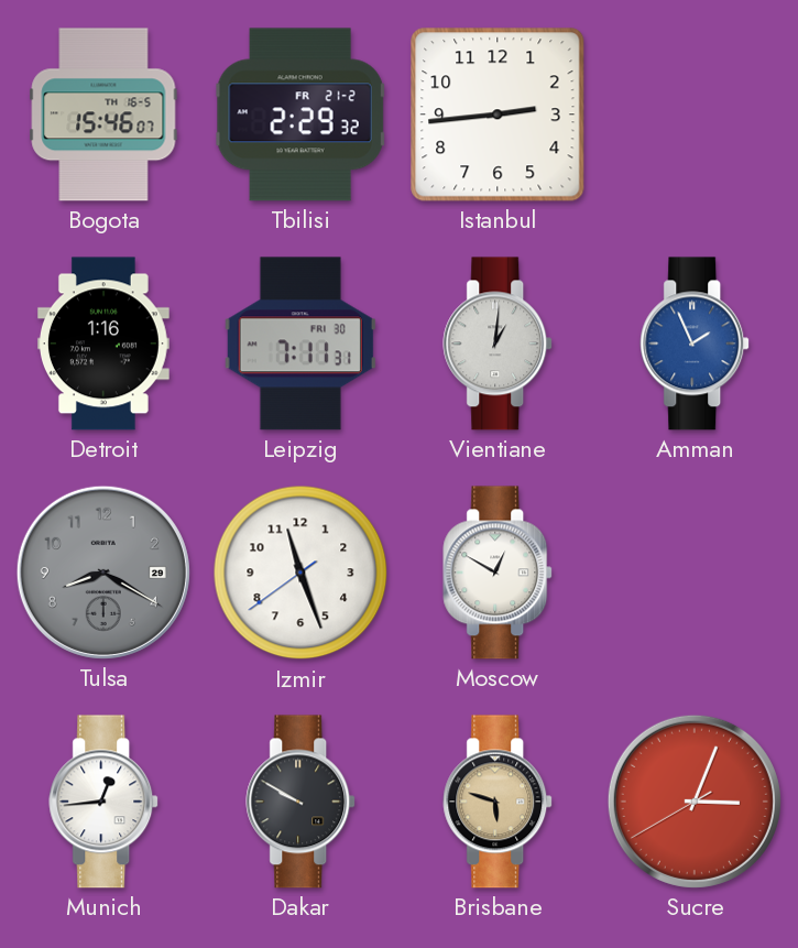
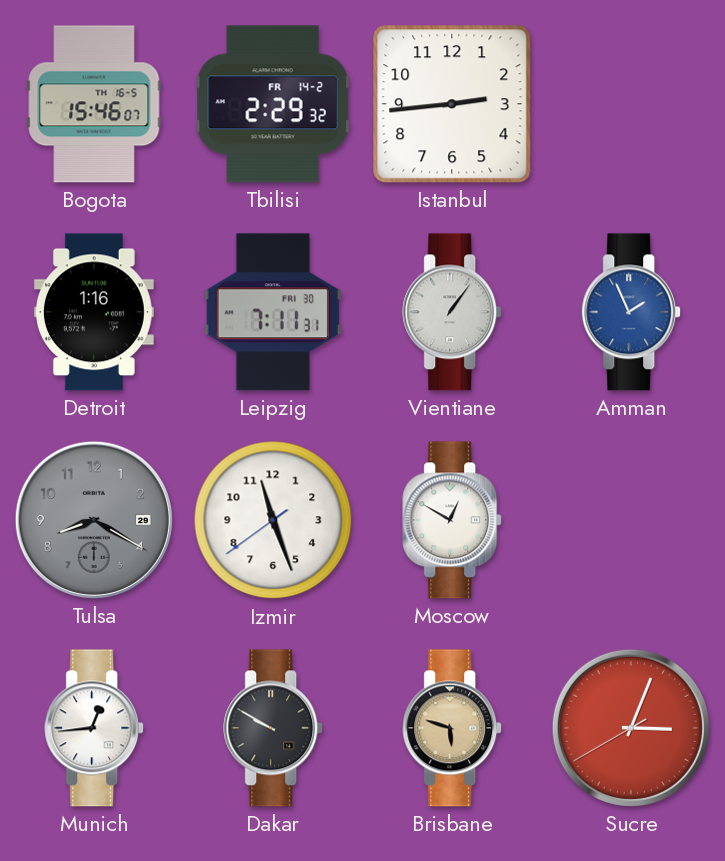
Tbilisi date: FR 21-2 -> FR 14-2 (273, 104)
Vientiane: 1:01 -> 1:06 (453, 312)
